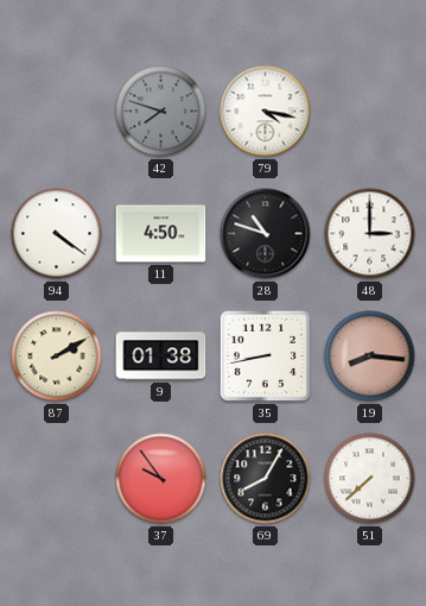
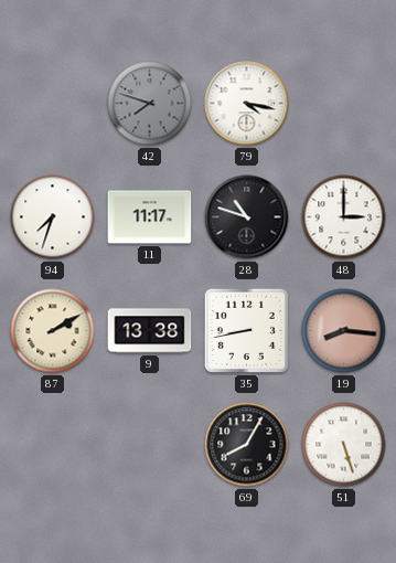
94: 4:21 -> 7:33 (53, 217)
11: 4:50 -> 11:17 (150, 217)
9: 01:38 -> 13:38 (150, 331)
37: 9:54 -> none (161, 479)
51: 7:38 -> 5:27 (344, 445)
